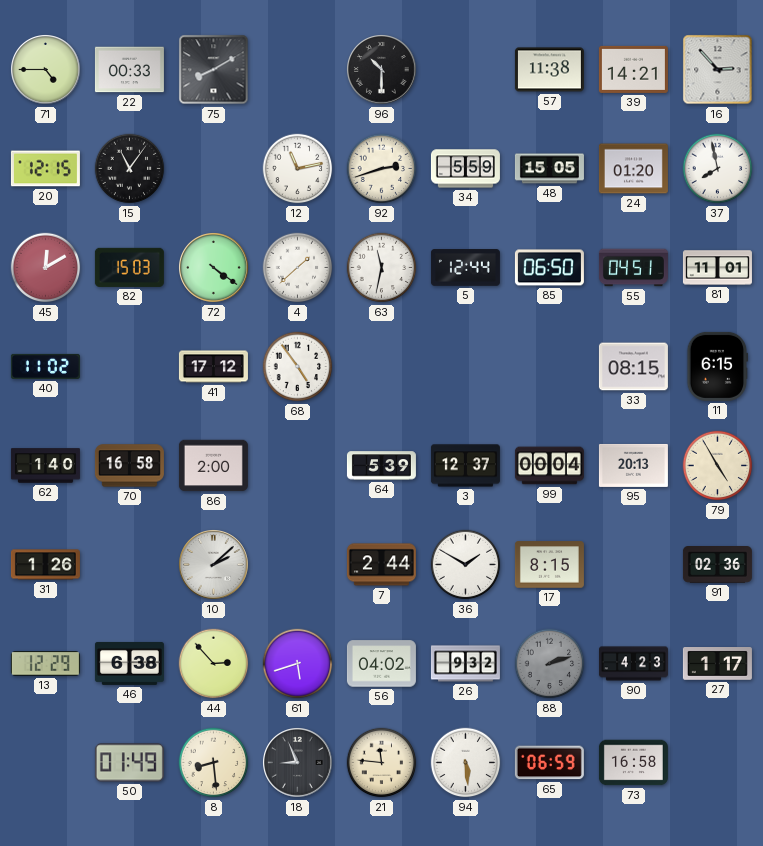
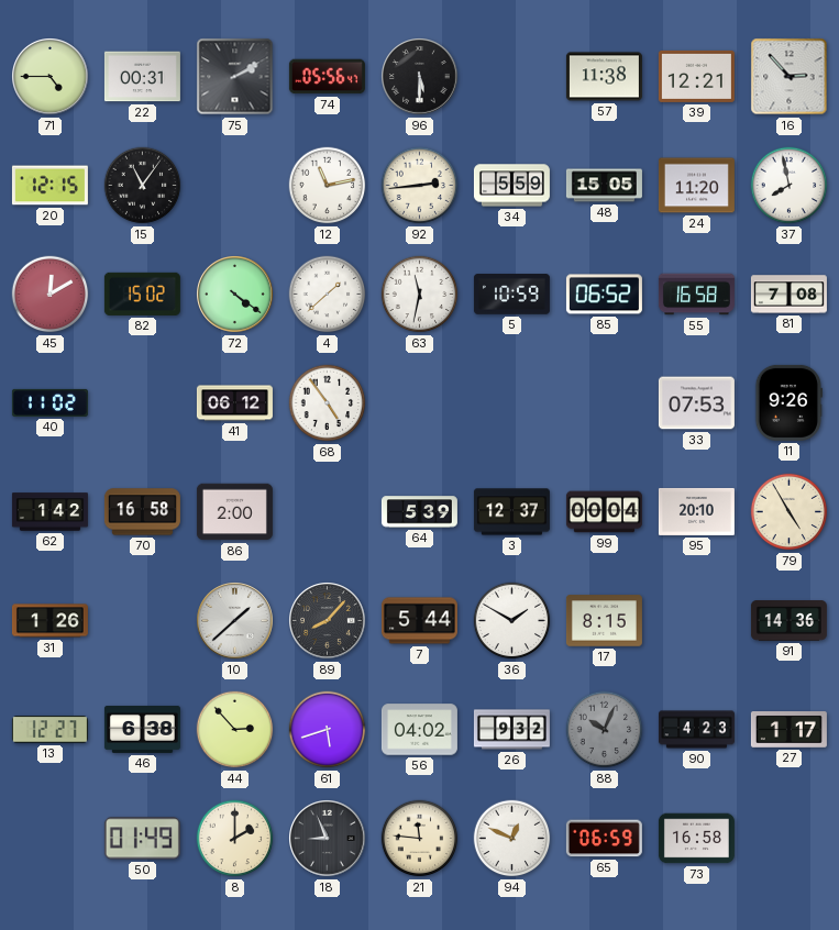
22: 00:33 -> 00:31 (142, 77)
75: 8:10 -> 2:10 (235, 77)
74: none -> 05:56 (327, 77)
96: 10:30 -> 5:30 (420, 77)
39: 14:21 -> 12:21 (696, 76)
92: 2:42 -> 2:44 (420, 186)
24: 01:20 -> 11:20 (696, 186)
82: 15:03 -> 15:02 (142, 294)
5: 12:44 -> 10:59 (511, 295)
85: 06:50 -> 06:52 (604, 295)
55: 04:51 -> 16:58 (696, 295)
81: 11:01 -> 7:08 (788, 295)
41: 17:12 -> 06:12 (234, 403)
33: 08:15 -> 07:53 (696, 403)
11: 6:15 -> 9:26 (790, 402)
62: 1:40 -> 1:42 (49, 512)
95: 20:13 -> 20:10 (696, 511)
10: 2:08 -> 1:38 (235, 621)
89: none -> 8:07 (328, 621)
7: 2:44 -> 5:44 (419, 621)
91: 02:36 -> 14:36 (788, 621)
13: 12:29 -> 12:27 (49, 730)
88: 2:12 -> 10:04 (605, 730)
8: 8:29 -> 2:00 (235, 839)
94: 5:29 -> 12:49 (512, 839)
